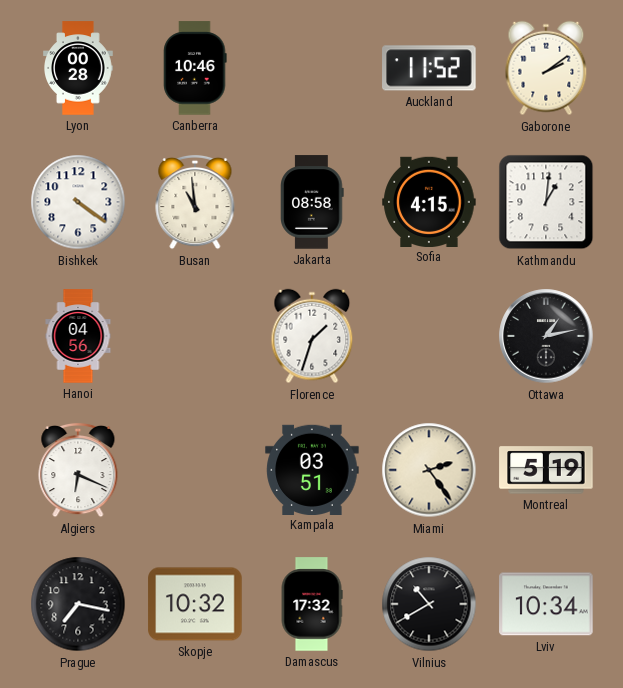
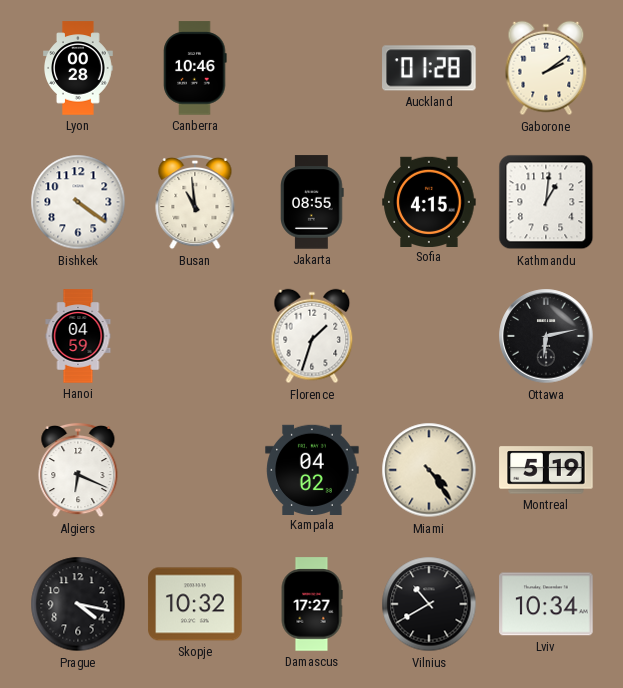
Auckland: 11:52 -> 01:28 (429, 68)
Jakarta: 08:58 -> 08:55 (312, 202)
Hanoi: 04:56 -> 04:59 (78, 336)
Ottawa: 1:13 -> 6:13 (546, 336)
Kampala: 03:51 -> 04:02 (312, 469)
Miami: 2:24 -> 4:24 (429, 470)
Prague: 7:17 -> 4:17 (78, 604)
Damascus: 17:32 -> 17:27 (312, 604)
